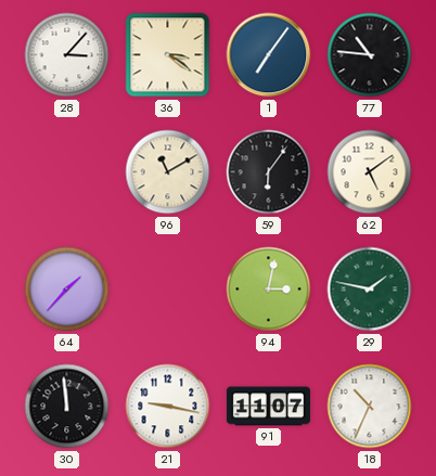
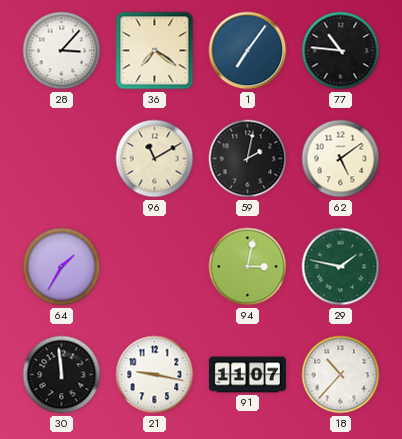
36: 3:21 -> 7:21 (155, 51)
59: 6:06 -> 2:02 (248, 159)
64: 1:37 -> 1:35 (62, 267)
18: 10:34 -> 10:37 (341, 375)
